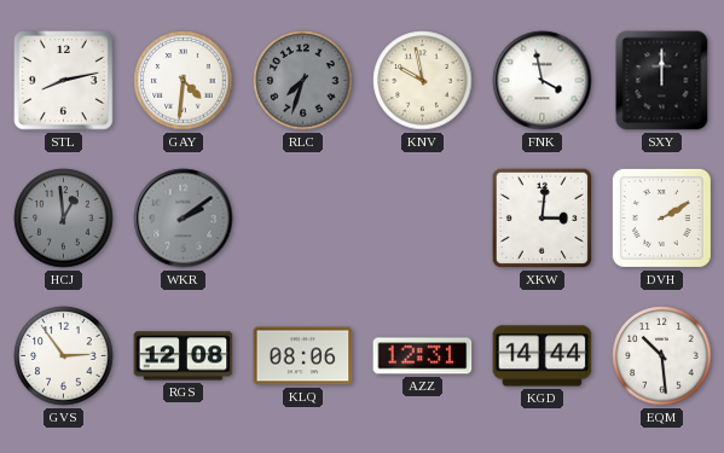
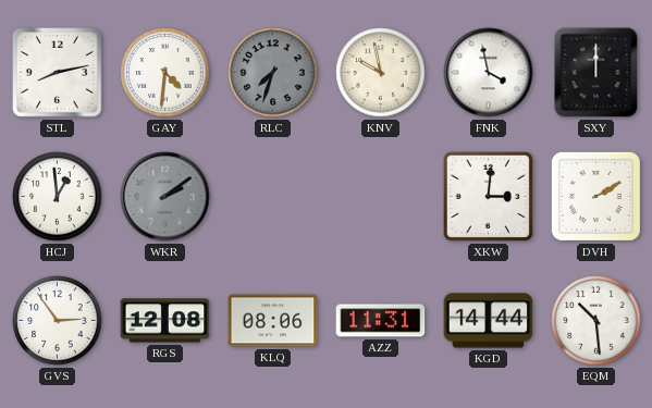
HCJ dial: grey -> white (58, 197)
AZZ: 12:31 -> 11:31 (381, 321)
